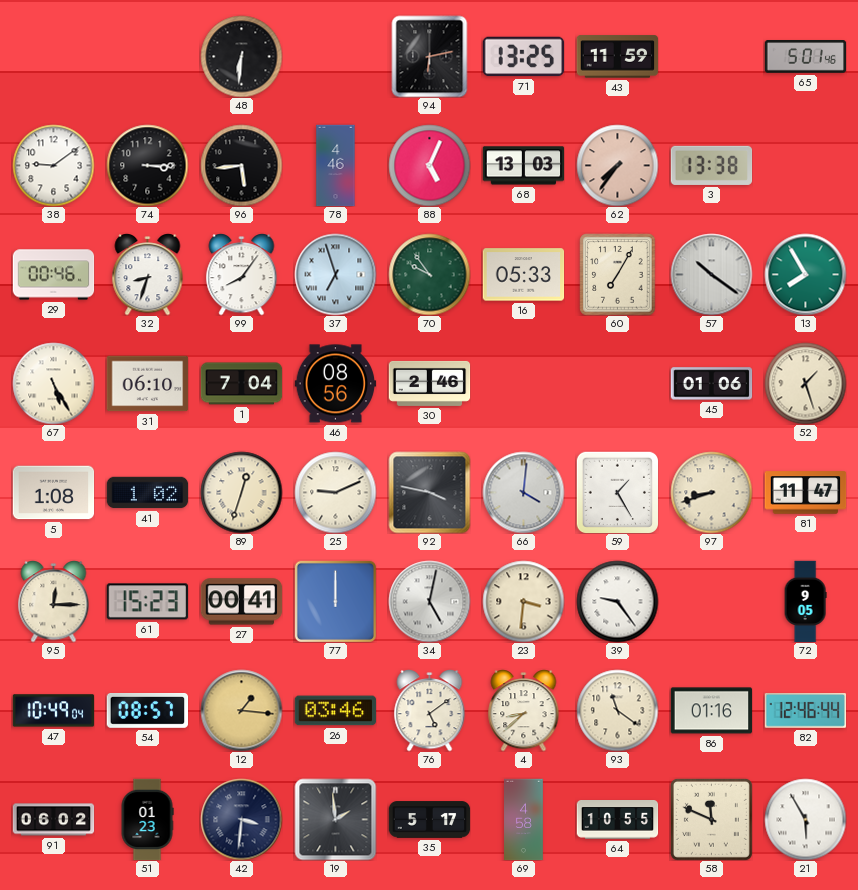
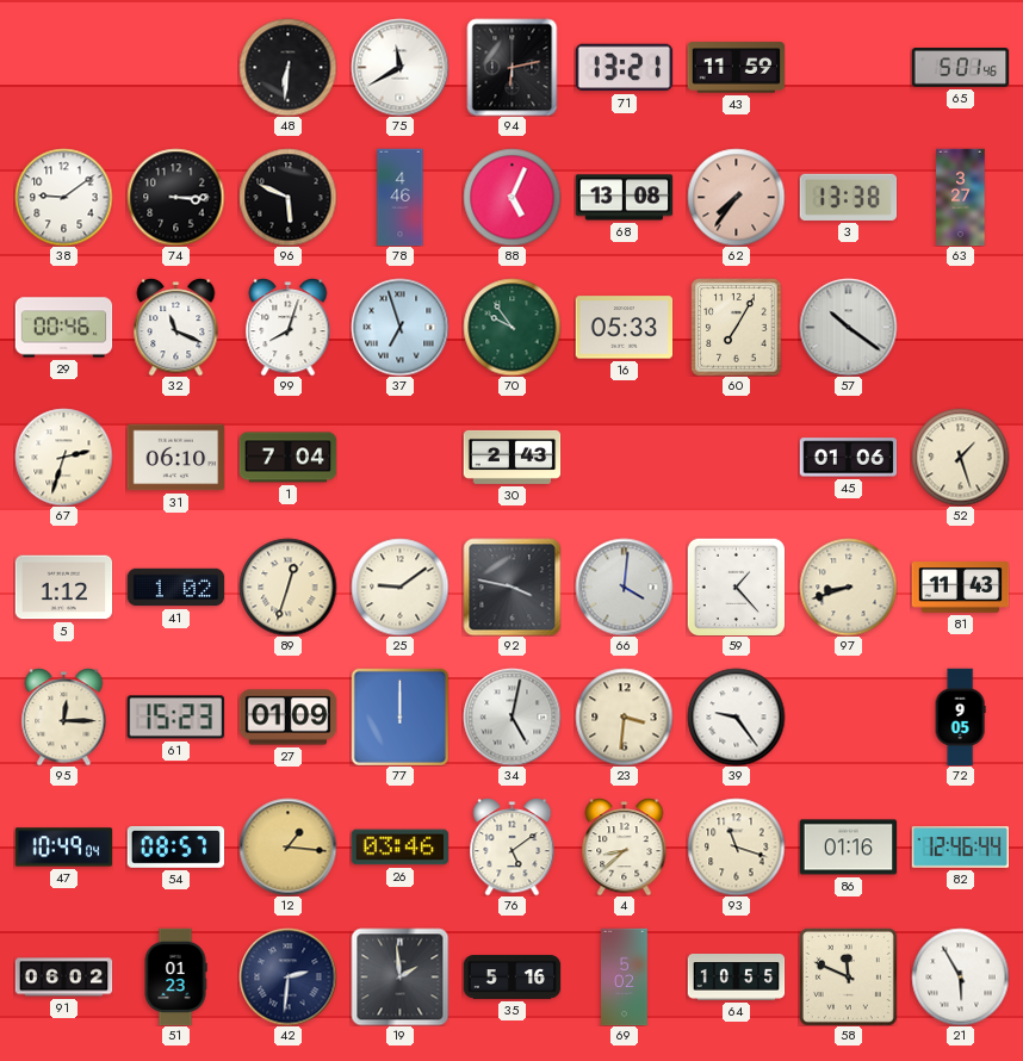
75: none -> 11:40 (399, 67)
71: 13:25 -> 13:21 (624, 68)
96: 5:44 -> 5:49 (287, 197)
68: 13:03 -> 13:08 (624, 198)
63: none -> 3:27 (961, 197)
32: 8:33 -> 11:19 (176, 327)
99: 8:06 -> 8:03 (289, 327)
13: 7:55 -> none (805, 274)
67: 5:25 -> 2:33 (63, 457)
46: 08:56 -> none (335, 384)
30: 2:46 -> 2:43 (511, 457)
5: 1:08 -> 1:12 (63, 588)
25: 9:11 -> 9:09 (399, 587)
59: 1:25 -> 1:23 (736, 587)
81: 11:47 -> 11:43 (960, 588)
27: 00:41 -> 01:09 (287, 718)
93: 11:21 -> 11:18 (736, 846)
42: 3:31 -> 2:31 (287, 976)
35: 5:17 -> 5:16 (511, 978)
69: 4:58 -> 5:02 (625, 976)
